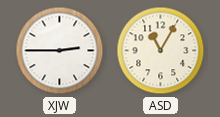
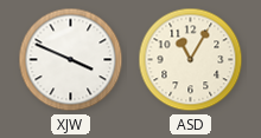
XJW: 2:45 -> 3:49 (71, 60)
